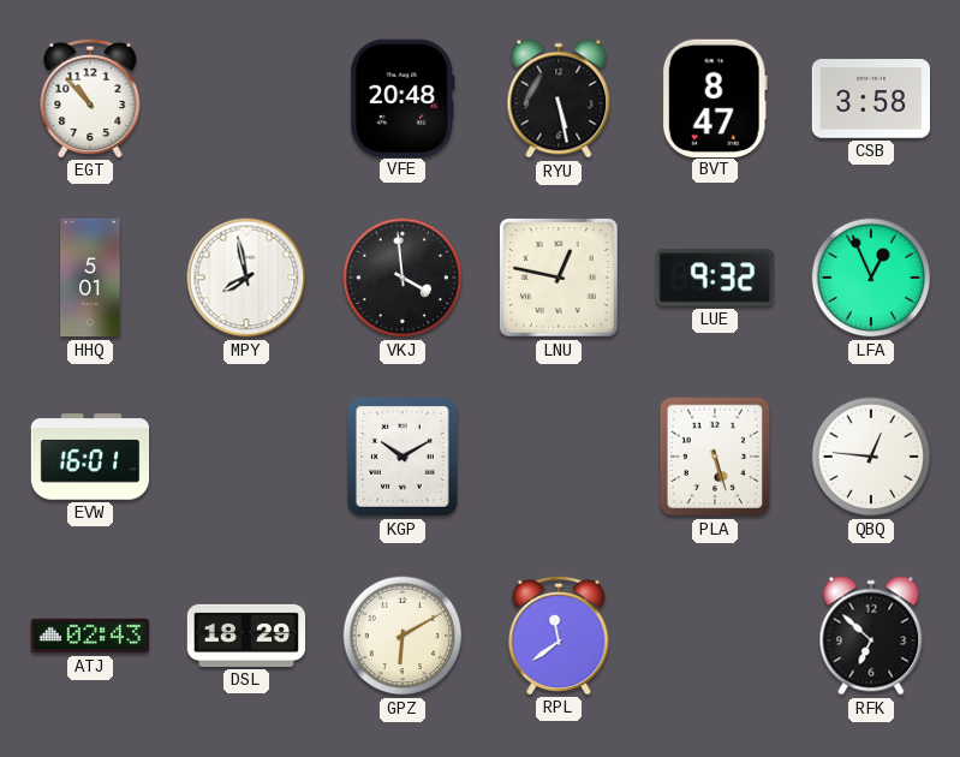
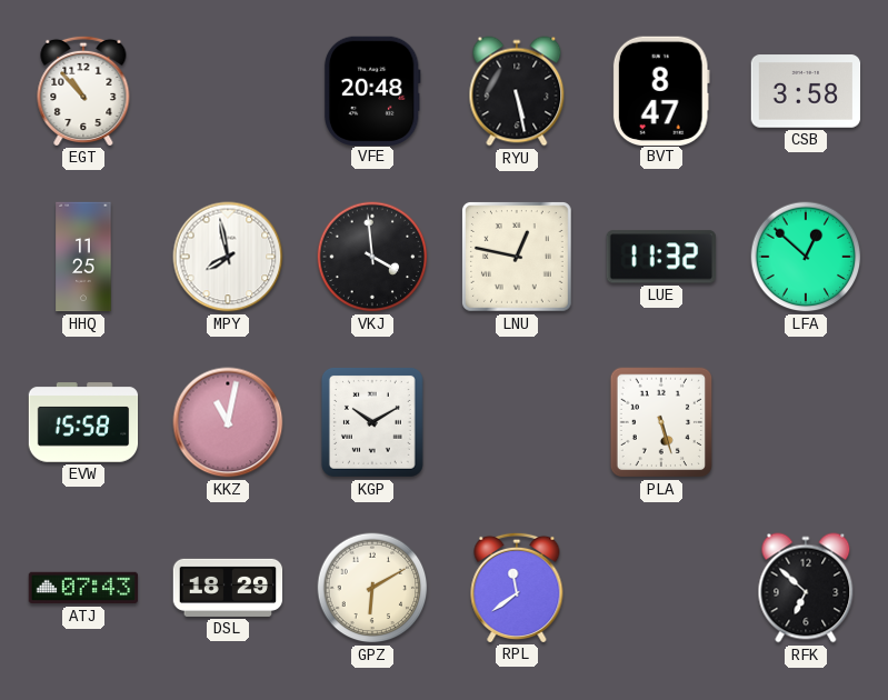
HHQ: 5:01 -> 11:25 (83, 257)
LUE: 9:32 -> 11:32 (660, 257)
LFA: 12:56 -> 12:52 (806, 257)
EVW: 16:01 -> 15:58 (83, 422)
KKZ: none -> 11:02 (228, 422)
QBQ: 12:46 -> none (871, 457)
ATJ: 02:43 -> 07:43 (83, 588)
